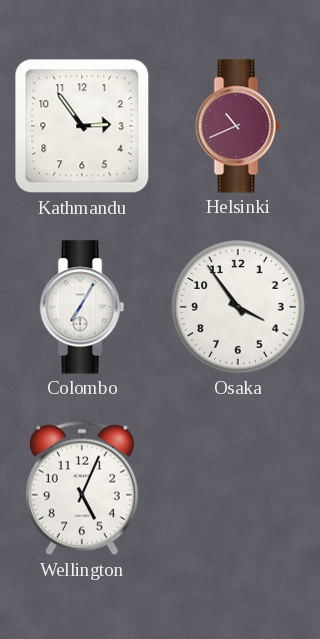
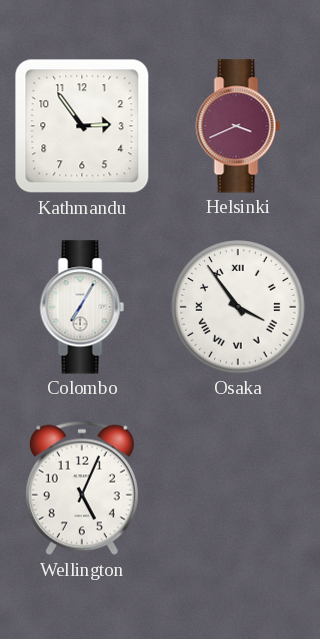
Helsinki: 10:41 -> 3:41 (238, 126)
Osaka numerals: Arabic -> Roman (238, 307)
